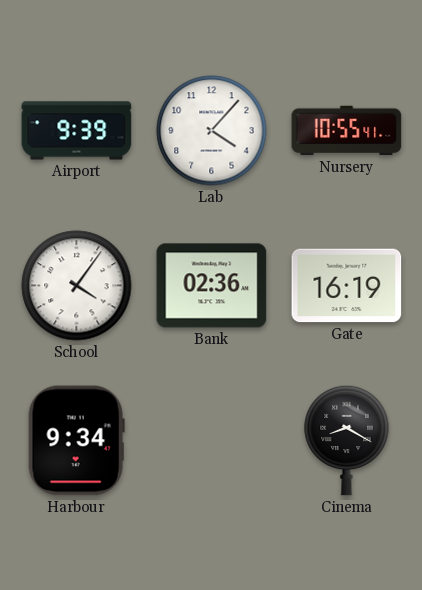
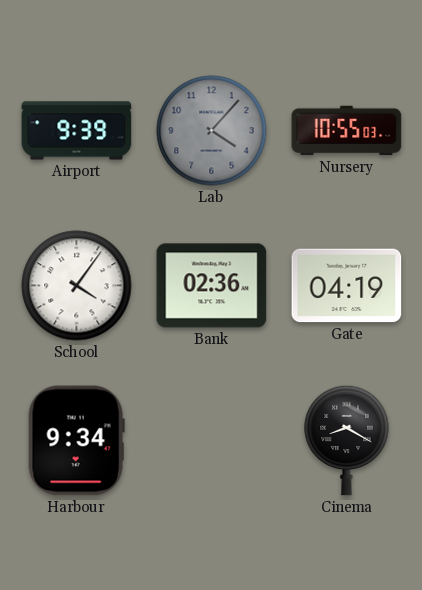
Lab dial: white -> grey (212, 131)
Nursery: 10:55:41 -> 10:55:03 (347, 131)
Gate: 16:19 -> 04:19 (347, 286)
